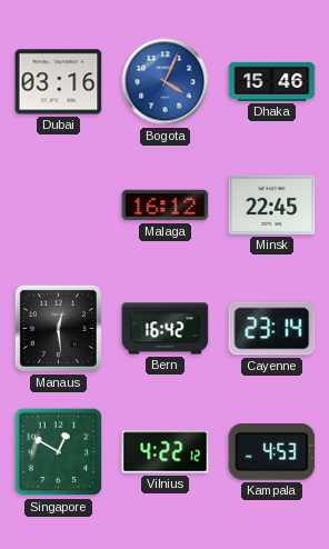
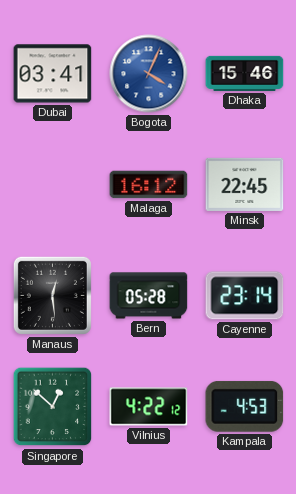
Dubai: 03:16 -> 03:41 (53, 74)
Bern: 16:42 -> 05:28 (149, 296)
Singapore: 12:50 -> 12:52 (53, 407)
